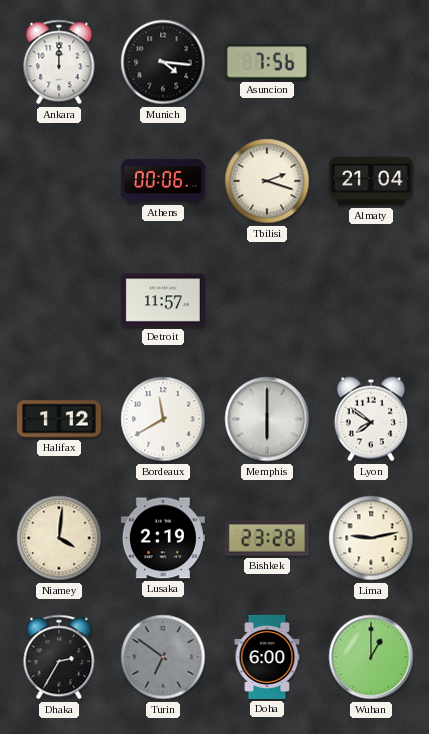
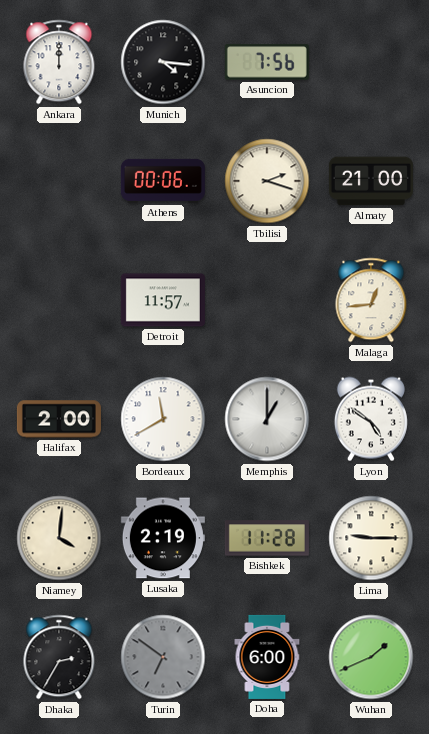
Almaty: 21:04 -> 21:00 (371, 181)
Malaga: none -> 12:44 (371, 300)
Halifax: 1:12 -> 2:00 (59, 419)
Memphis: 6:00 -> 1:00 (267, 419)
Lyon: 7:51 -> 4:51 (371, 419)
Bishkek: 23:28 -> 11:28 (267, 538)
Lima: 9:13 -> 9:15 (371, 538)
Wuhan: 1:00 -> 1:41 (371, 657)
